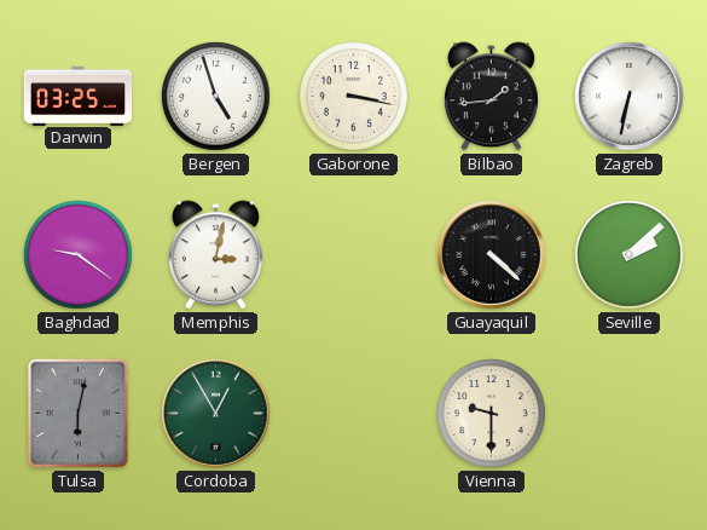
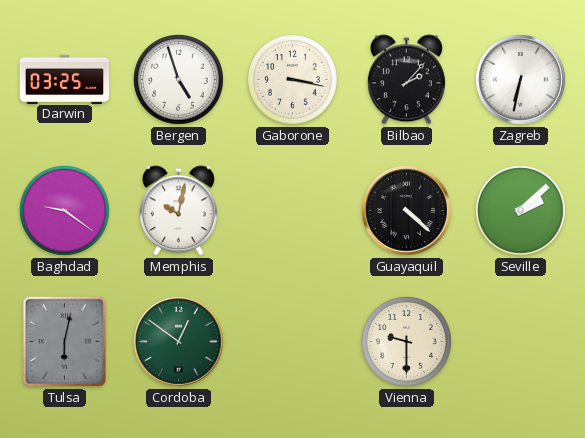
Bilbao: 1:44 -> 2:07 (406, 80)
Memphis: 3:02 -> 10:02 (178, 211)
Cordoba: 12:55 -> 12:51 (179, 342)
